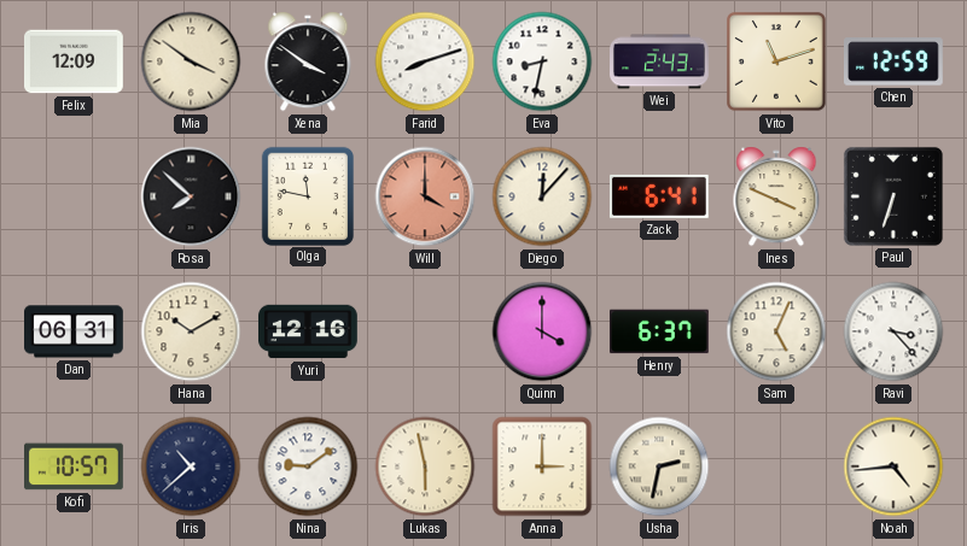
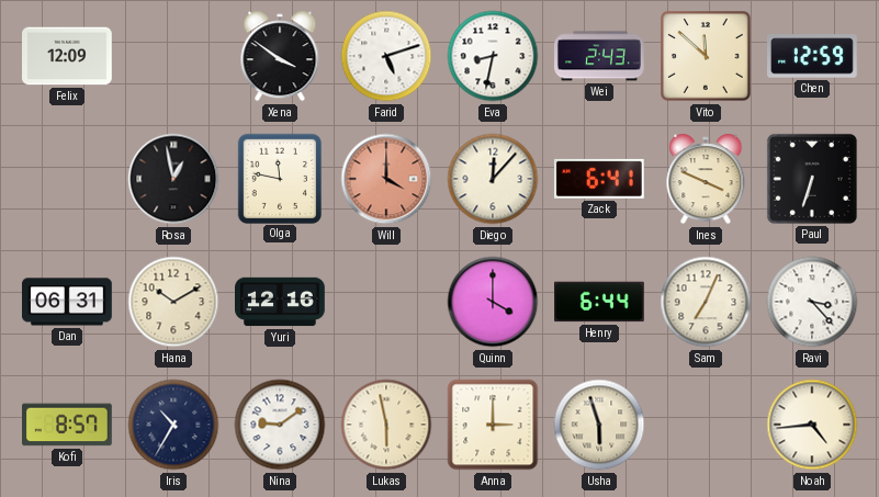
Mia: 3:51 -> none (191, 61)
Farid: 8:12 -> 5:12 (386, 56)
Vito: 11:12 -> 11:52 (706, 56)
Rosa: 7:52 -> 12:58 (173, 179)
Henry: 6:37 -> 6:44 (600, 302)
Sam: 5:04 -> 7:04 (706, 302)
Kofi: 10:57 -> 8:57 (68, 425)
Iris: 10:38 -> 10:35 (173, 425)
Usha: 2:32 -> 5:57 (599, 425)
